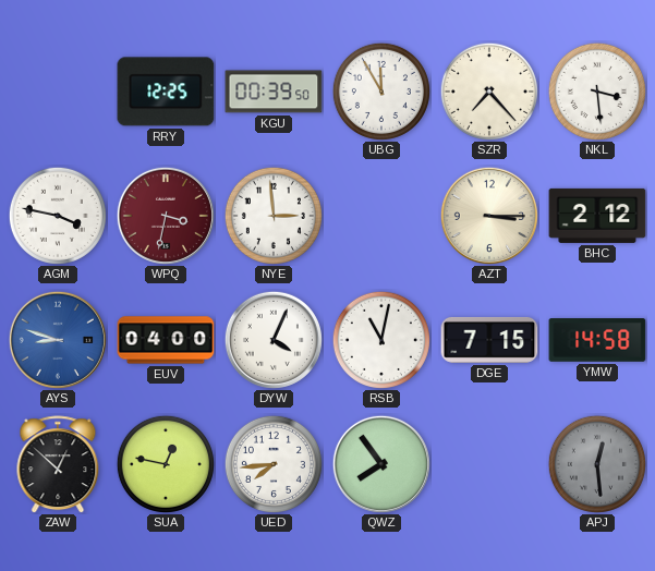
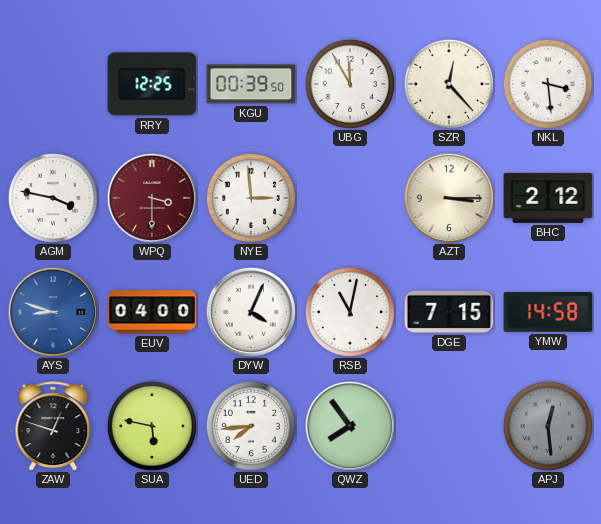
SZR: 7:23 -> 12:23 (449, 84)
WPQ: 3:32 -> 3:30 (152, 198)
ZAW: 12:52 -> 12:48 (53, 426)
SUA: 12:47 -> 5:47 (152, 426)
